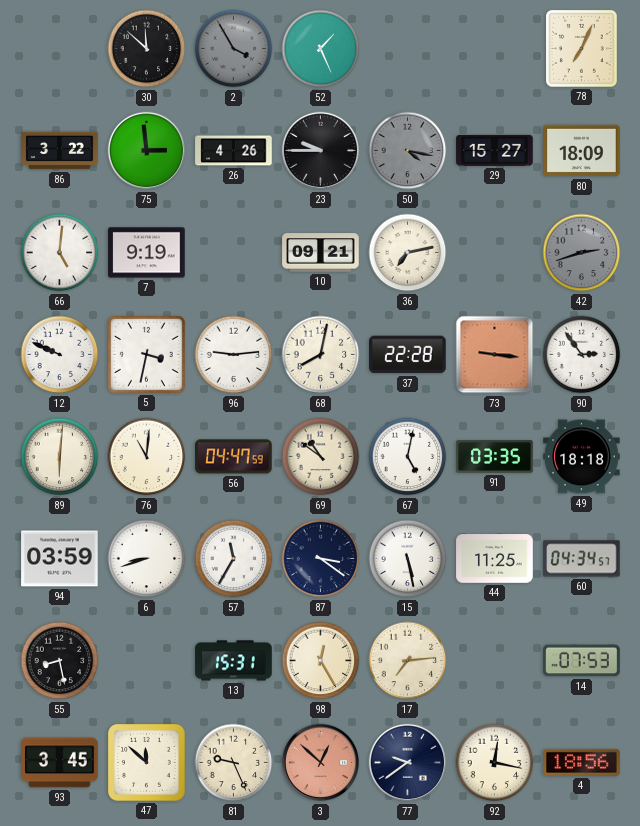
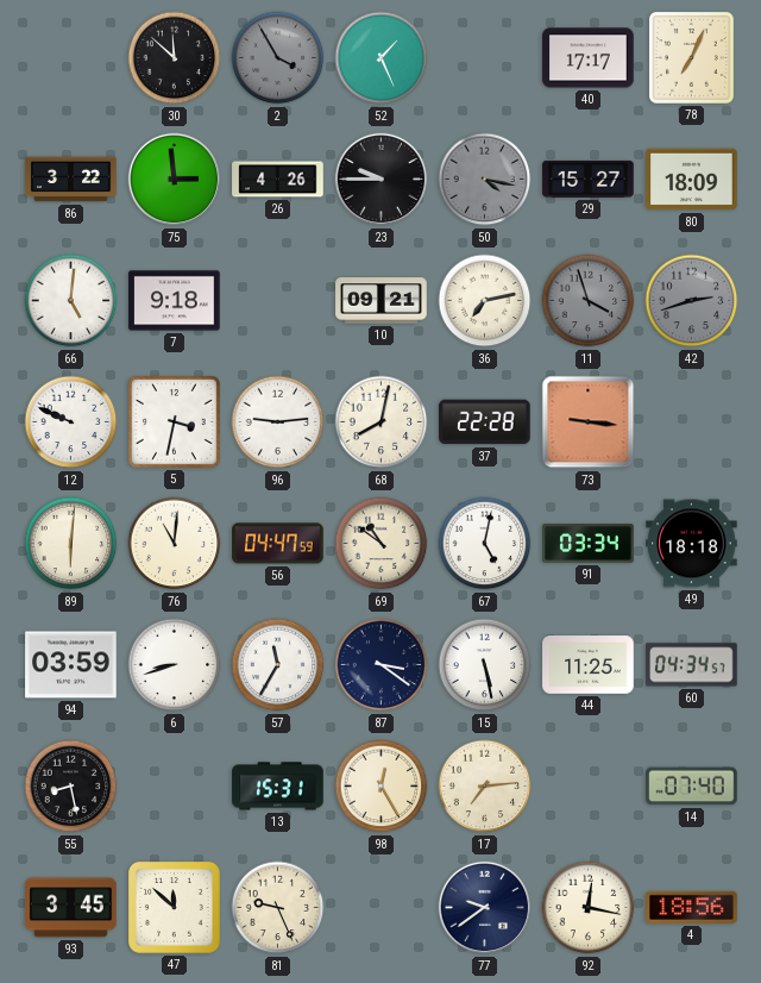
40: none -> 17:17 (589, 58)
7: 9:19 -> 9:18 (175, 301)
11: none -> 3:57 (589, 301)
90: 2:54 -> none (582, 355)
91: 03:35 -> 03:34 (589, 544)
14: 07:53 -> 07:40 (692, 787)
3: 12:52 -> none (321, 763)
